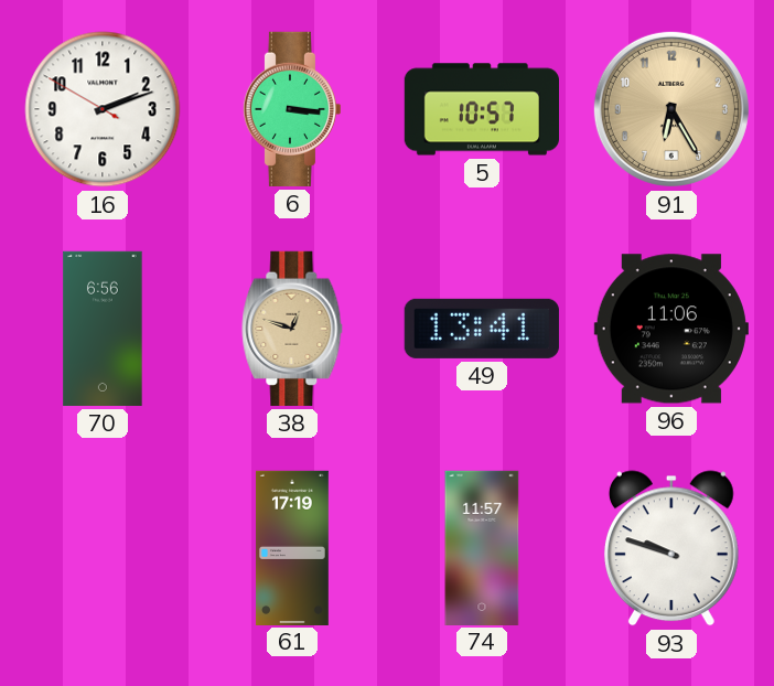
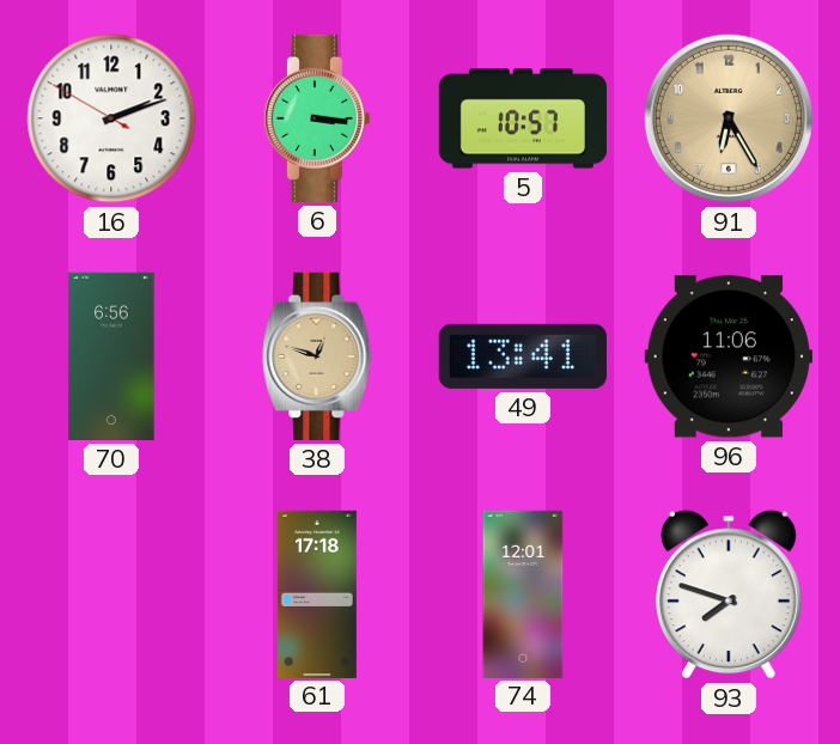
61: 17:19 -> 17:18 (317, 593)
74: 11:57 -> 12:01 (523, 593)
93: 9:48 -> 7:48 (729, 594)
